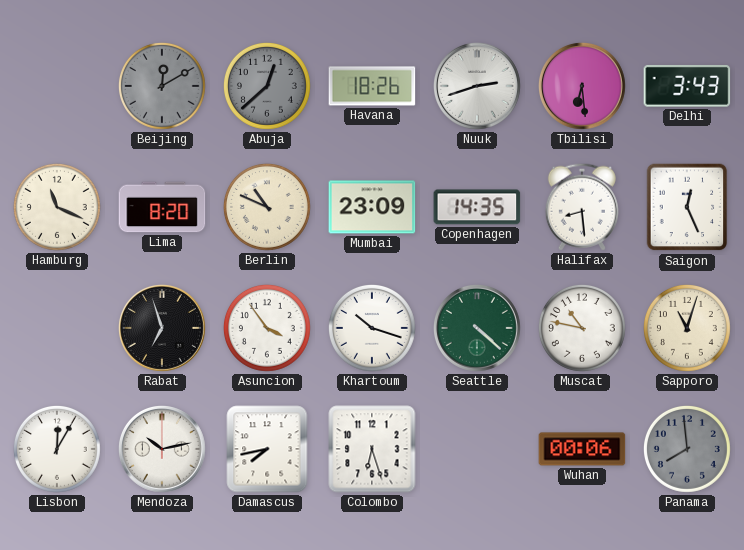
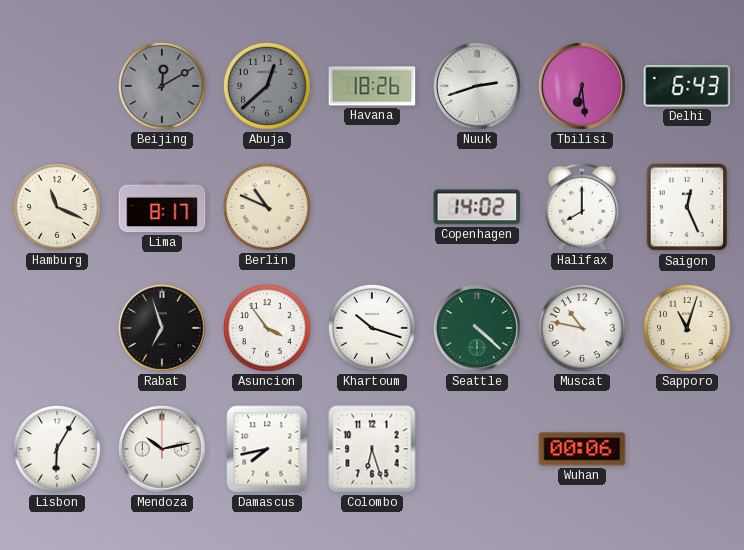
Delhi: 3:43 -> 6:43 (687, 86)
Lima: 8:20 -> 8:17 (162, 207)
Mumbai: 23:09 -> none (372, 207)
Copenhagen: 14:35 -> 14:02 (477, 207)
Halifax: 8:29 -> 8:00 (582, 207)
Lisbon: 12:05 -> 6:05 (57, 449)
Panama: 7:59 -> none (687, 449)
